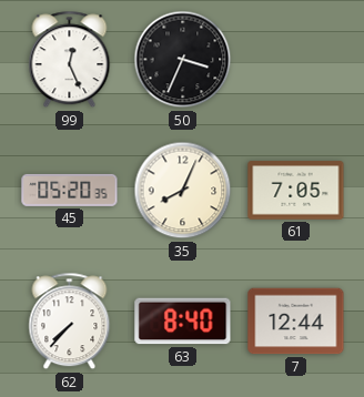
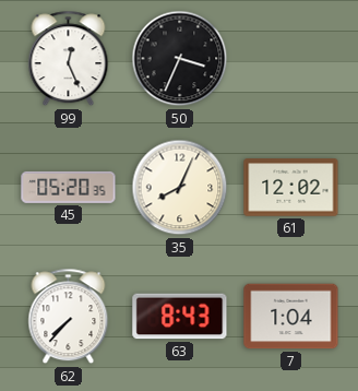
61: 7:05 -> 12:02 (291, 188)
63: 8:40 -> 8:43 (180, 317)
7: 12:44 -> 1:04 (291, 317)
